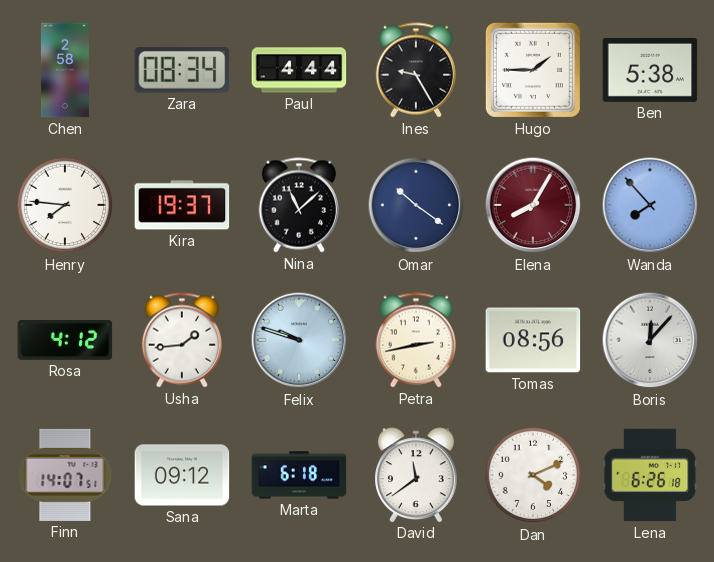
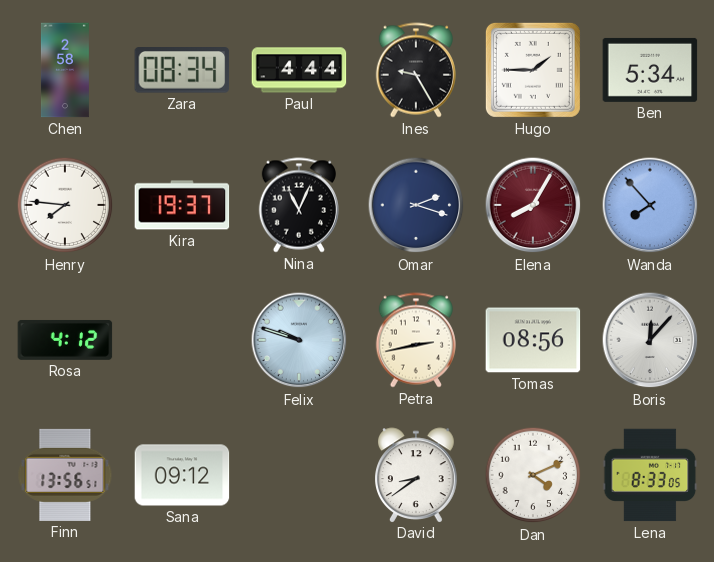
Ben: 5:38 -> 5:34 (650, 70)
Nina: 11:08 -> 11:04 (299, 205)
Omar: 10:21 -> 2:18 (416, 205)
Usha: 1:44 -> none (182, 340)
Finn: 14:07 -> 13:56 (65, 475)
Marta: 6:18 -> none (299, 475)
David: 11:39 -> 8:39 (417, 475)
Lena: 6:26 -> 8:33 (650, 475)
